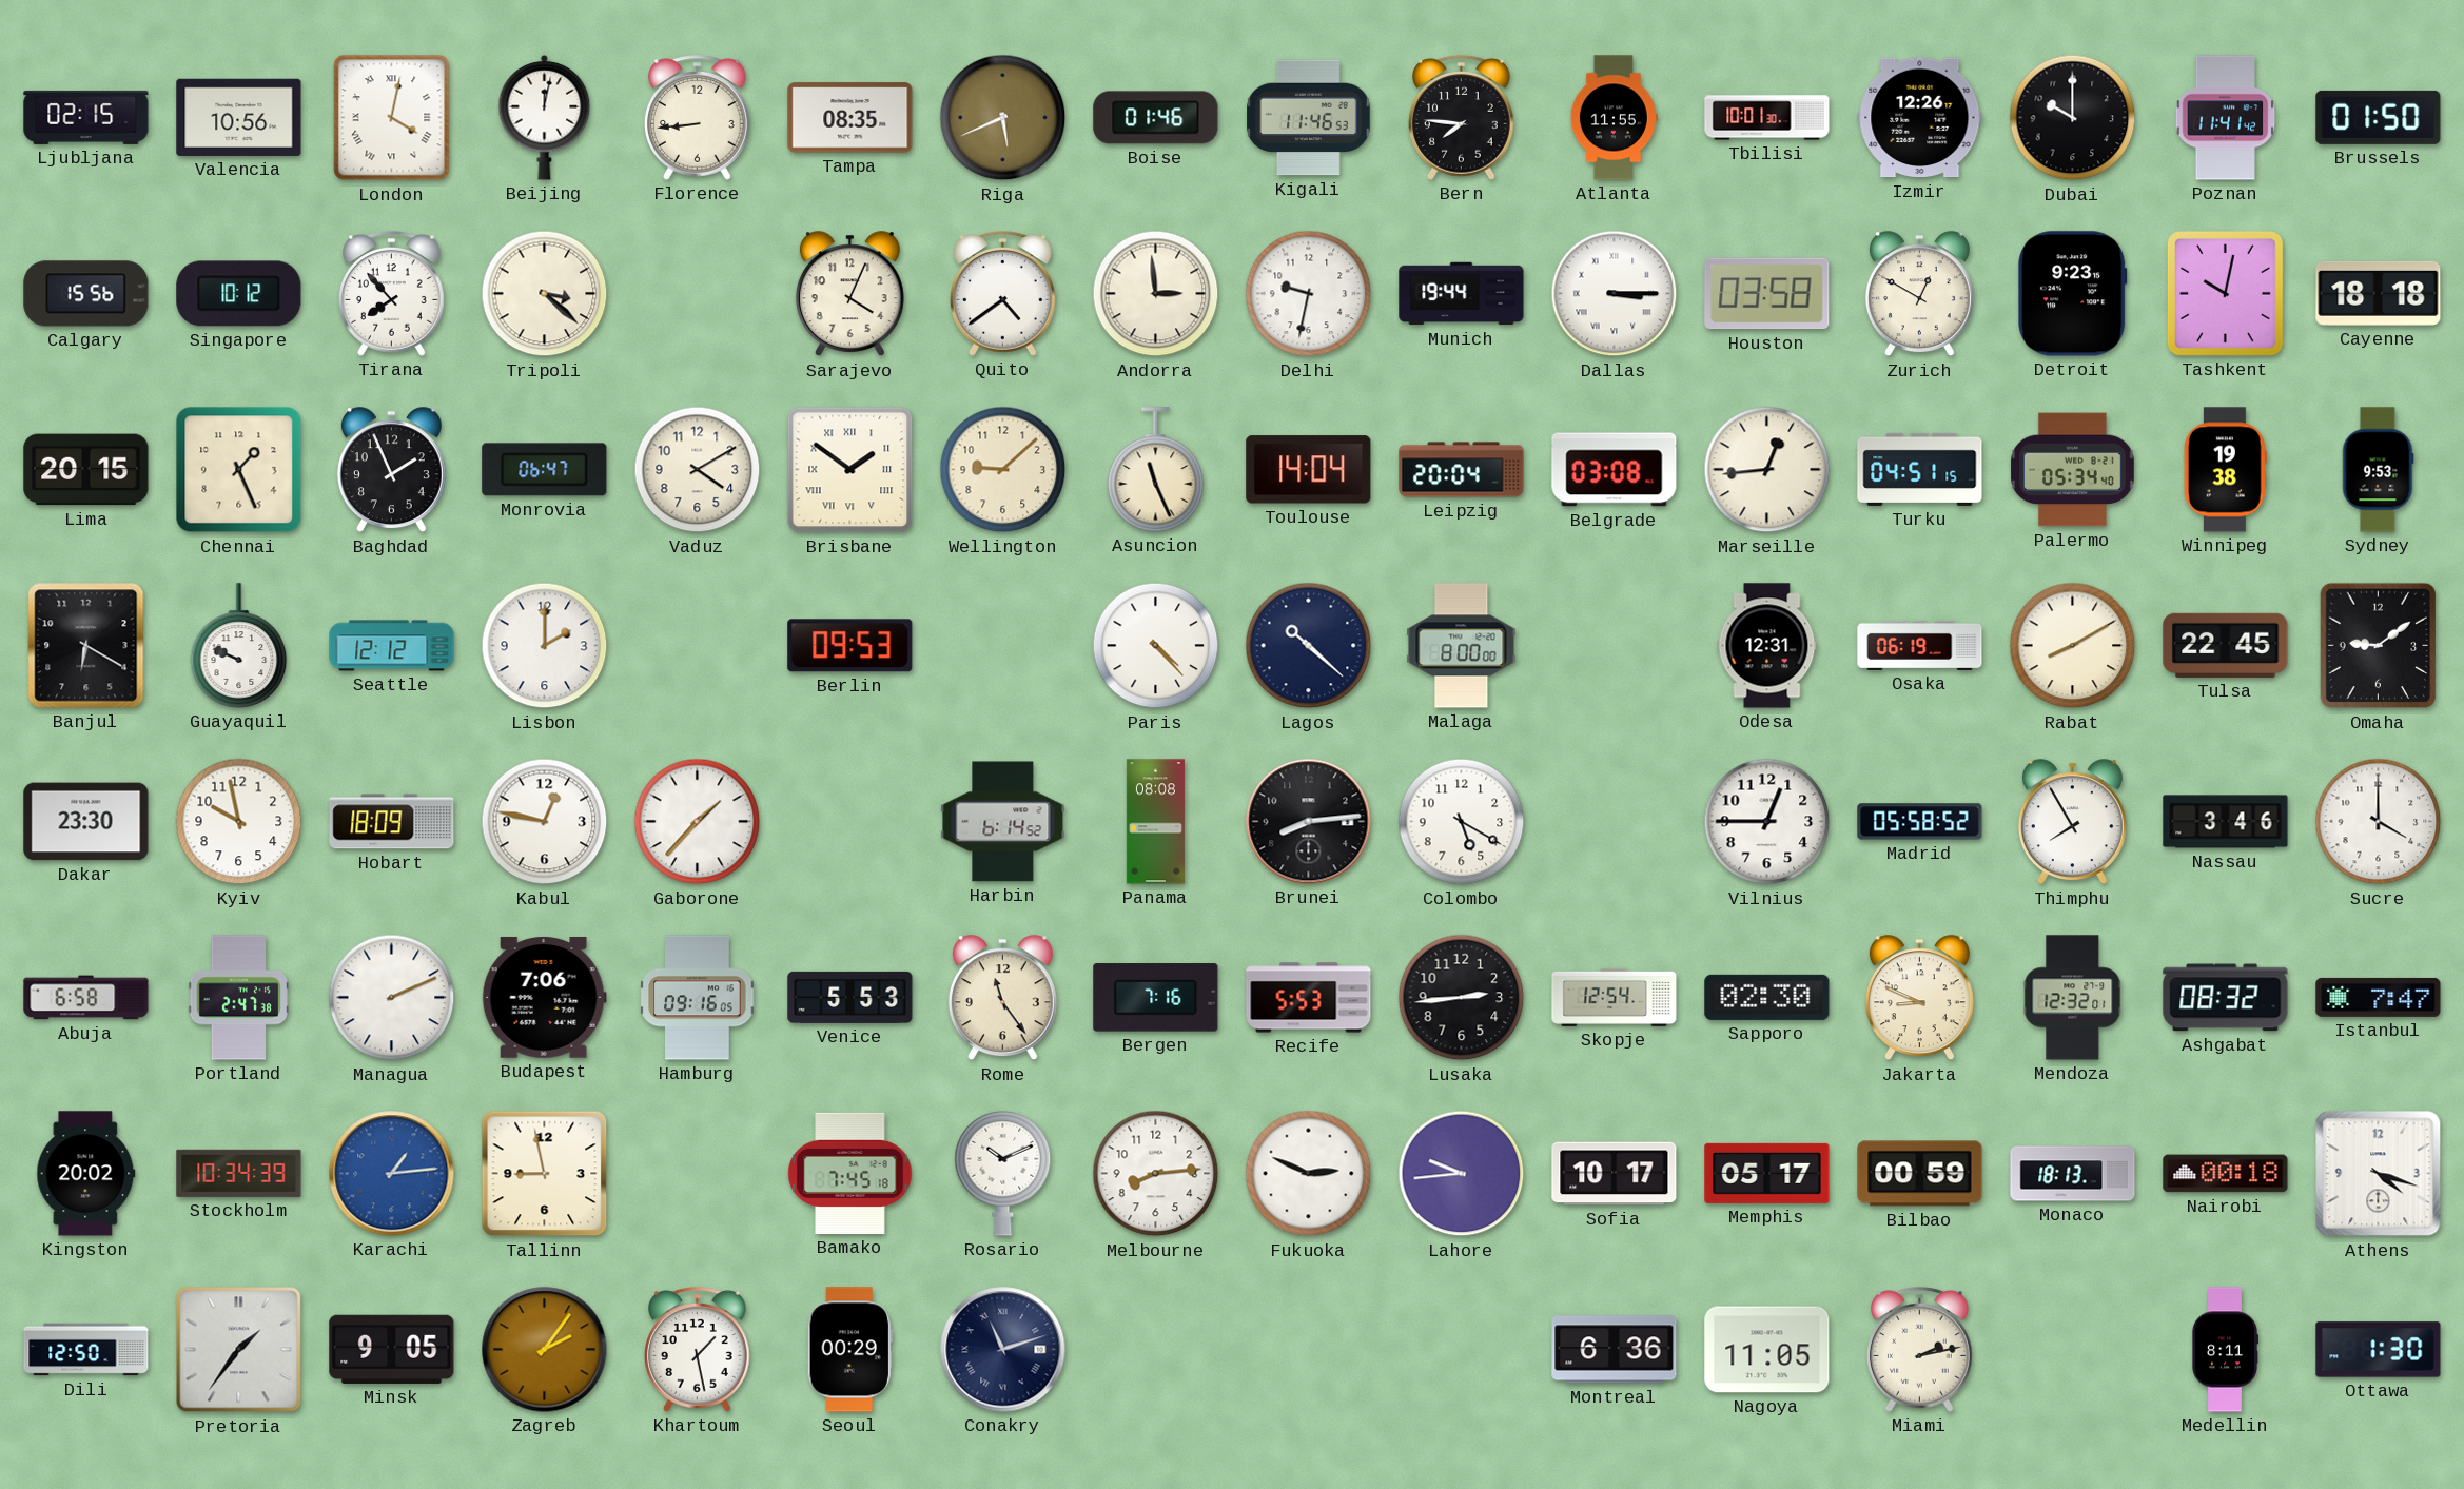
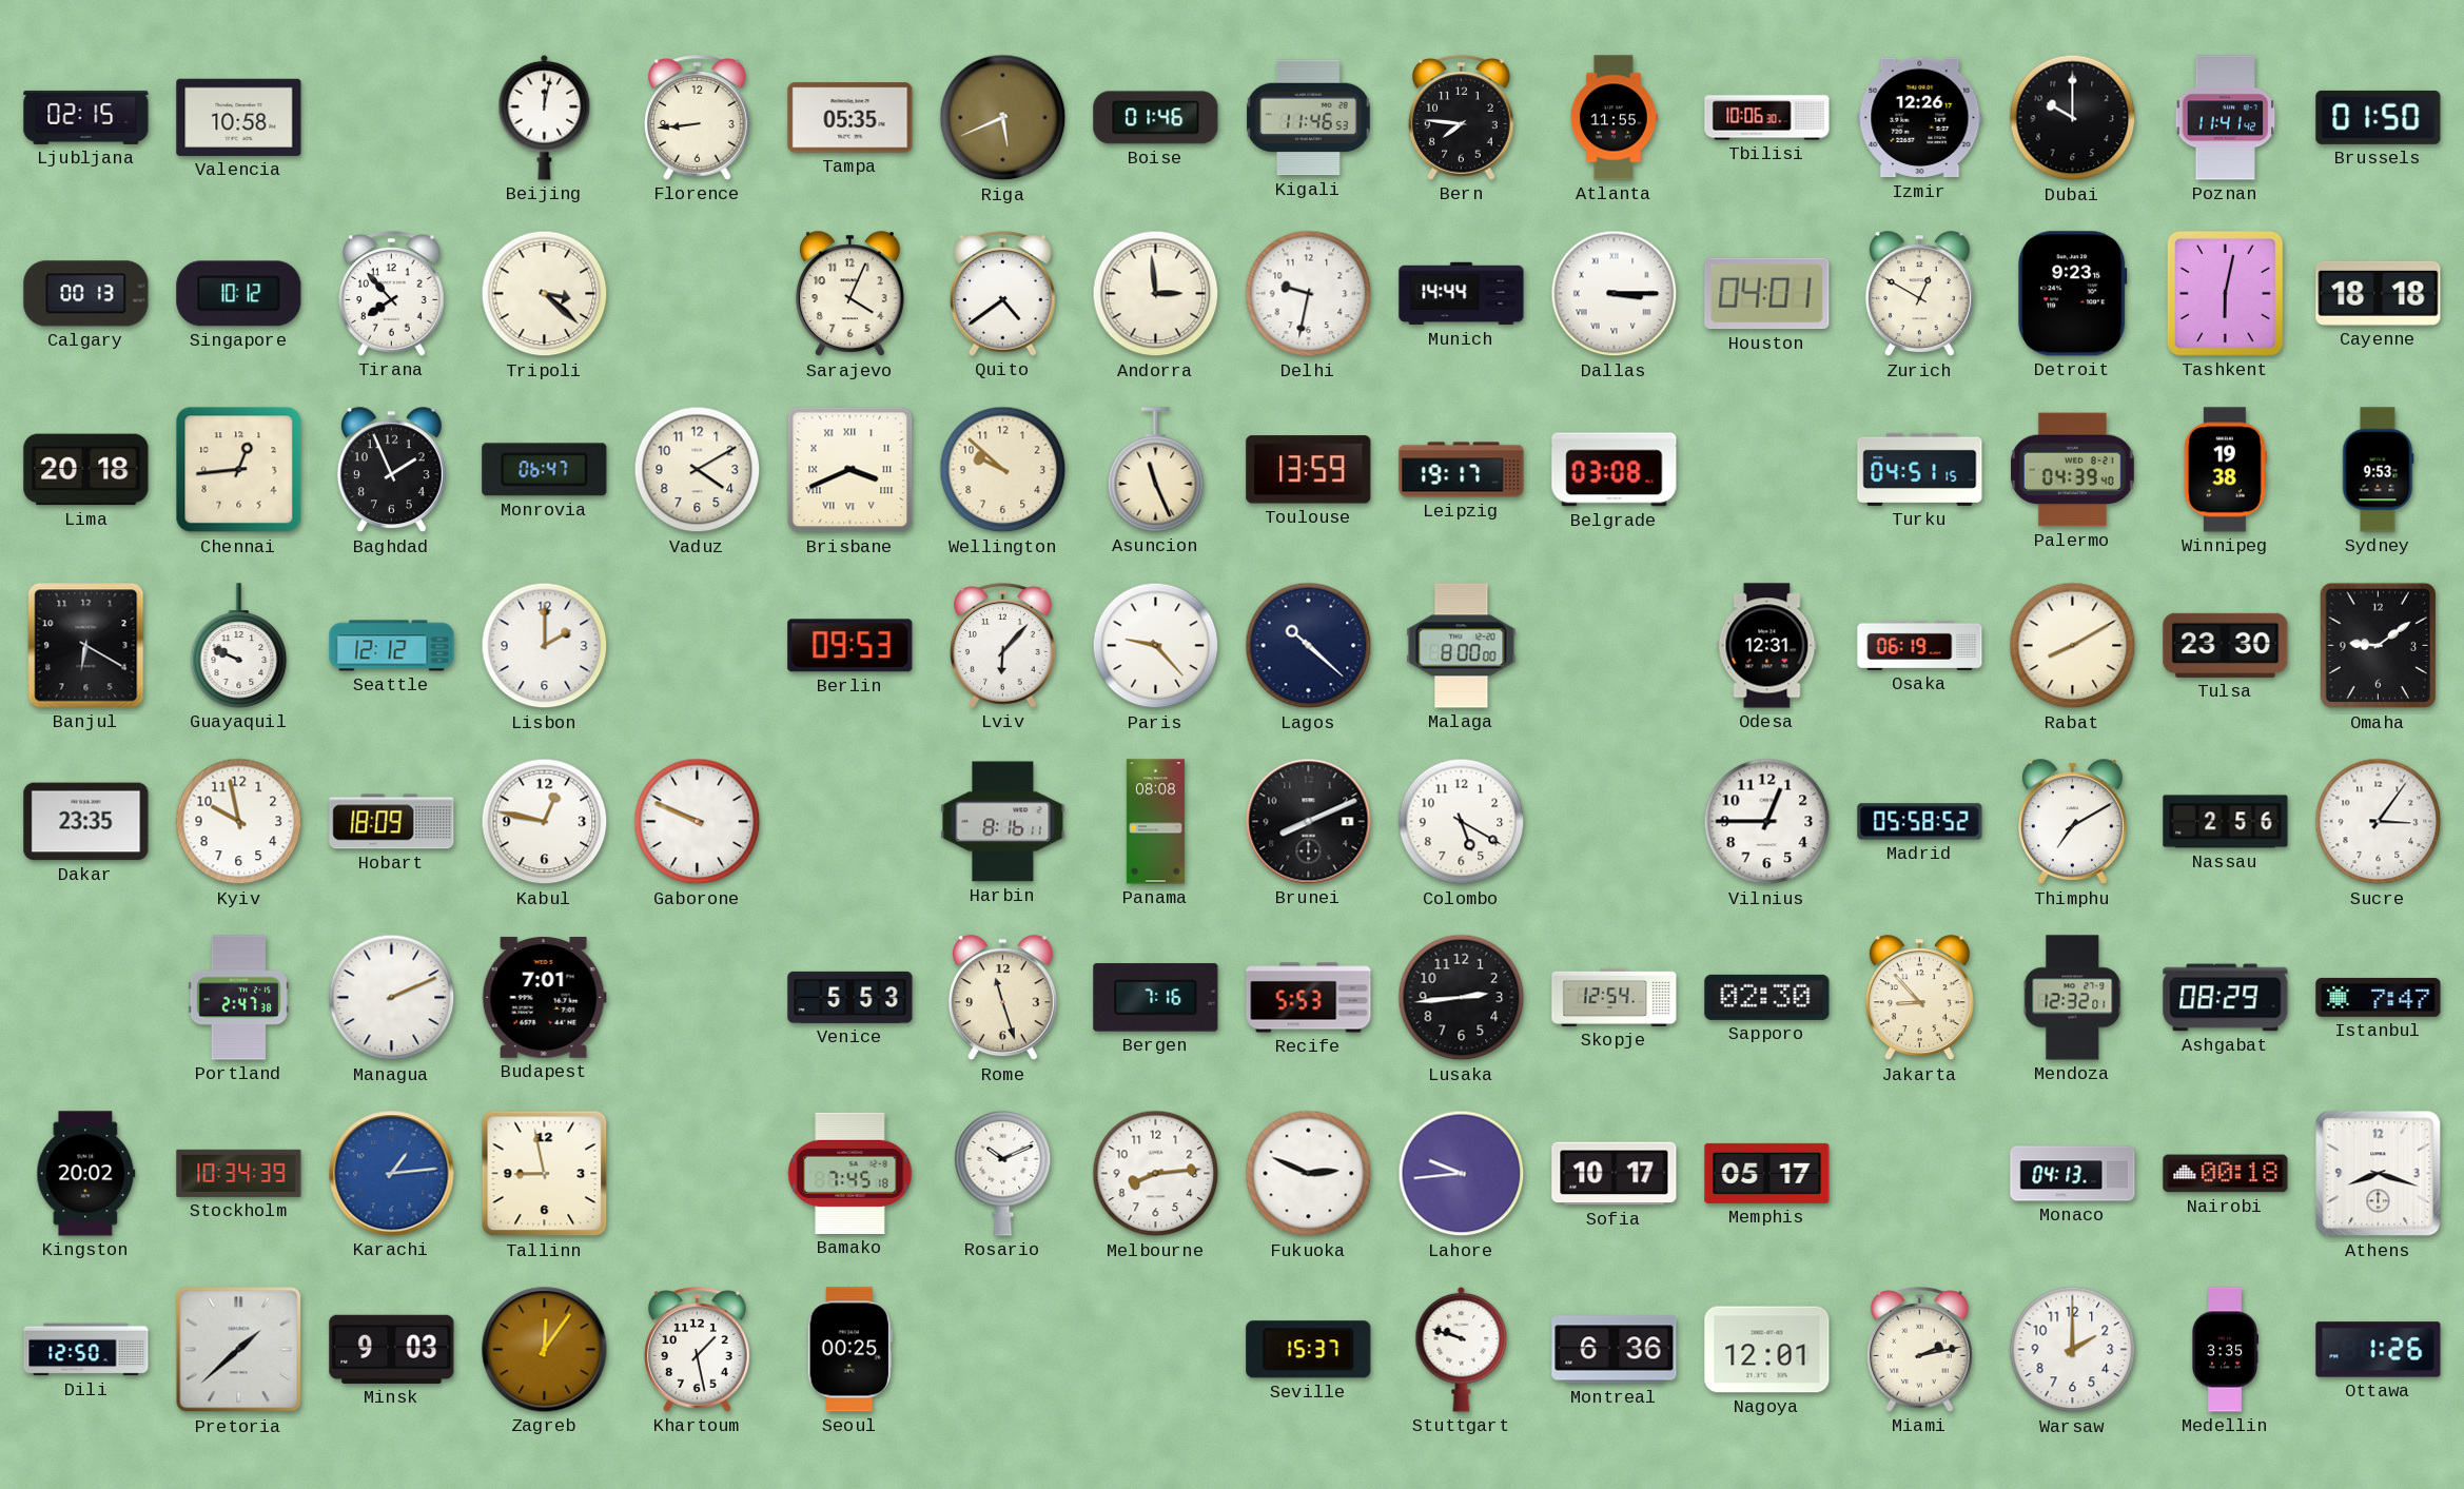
Valencia: 10:56 -> 10:58 (239, 117)
London: 4:02 -> none (392, 118)
Tampa: 08:35 -> 05:35 (850, 118)
Tbilisi: 10:01 -> 10:06 (1767, 118)
Calgary: 15:56 -> 00:13 (86, 294)
Munich: 19:44 -> 14:44 (1462, 294)
Houston: 03:58 -> 04:01 (1767, 294)
Tashkent: 10:02 -> 6:02 (2225, 293)
Lima: 20:15 -> 20:18 (86, 470)
Chennai: 1:26 -> 12:44 (239, 470)
Brisbane: 1:51 -> 3:41 (850, 470)
Wellington: 9:08 -> 9:52 (1003, 470)
Toulouse: 14:04 -> 13:59 (1309, 470)
Leipzig: 20:04 -> 19:17 (1462, 470)
Marseille: 12:44 -> none (1767, 470)
Palermo: 05:34 -> 04:39 (2073, 470)
Lviv: none -> 6:07 (1003, 646)
Paris: 4:23 -> 9:23 (1156, 646)
Tulsa: 22:45 -> 23:30 (2226, 645)
Dakar: 23:30 -> 23:35 (86, 822)
Gaborone: 1:37 -> 9:49 (698, 822)
Harbin: 6:14 -> 8:16 (1003, 822)
Brunei: 8:14 -> 8:11 (1309, 822)
Thimphu: 7:55 -> 7:10 (2072, 822)
Nassau: 3:46 -> 2:56 (2226, 822)
Sucre: 4:00 -> 3:06 (2379, 822)
Abuja: 6:58 -> none (86, 998)
Budapest: 7:06 -> 7:01 (544, 997)
Hamburg: 09:16 -> none (698, 998)
Rome: 11:24 -> 11:27 (1002, 998)
Jakarta: 8:49 -> 8:53 (1919, 998)
Ashgabat: 08:32 -> 08:29 (2226, 998)
Bilbao: 00:59 -> none (1920, 1174)
Monaco: 18:13 -> 04:13 (2073, 1174)
Athens: 4:18 -> 8:18 (2379, 1174)
Pretoria: 1:36 -> 1:38 (239, 1350)
Minsk: 9:05 -> 9:03 (392, 1349)
Zagreb: 2:06 -> 12:06 (545, 1350)
Seoul: 00:29 -> 00:25 (849, 1350)
Conakry: 11:12 -> none (1003, 1350)
Seville: none -> 15:37 (1309, 1350)
Stuttgart: none -> 9:48 (1462, 1349)
Nagoya: 11:05 -> 12:01 (1767, 1350)
Warsaw: none -> 2:00 (2073, 1350)
Medellin: 8:11 -> 3:35 (2225, 1350)
Ottawa: 1:30 -> 1:26 (2379, 1350)
